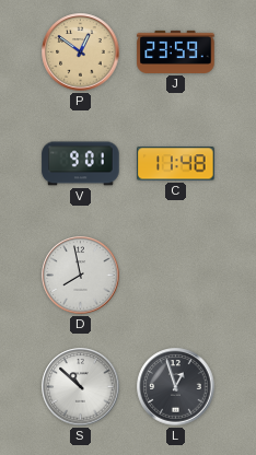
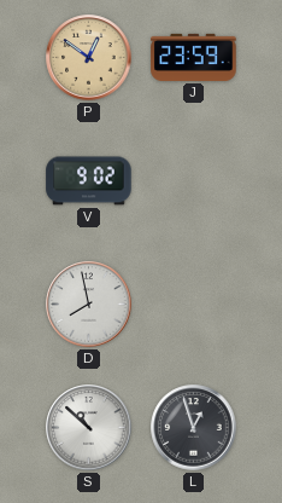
V: 9:01 -> 9:02 (89, 181)
C: 11:48 -> none (176, 164)
